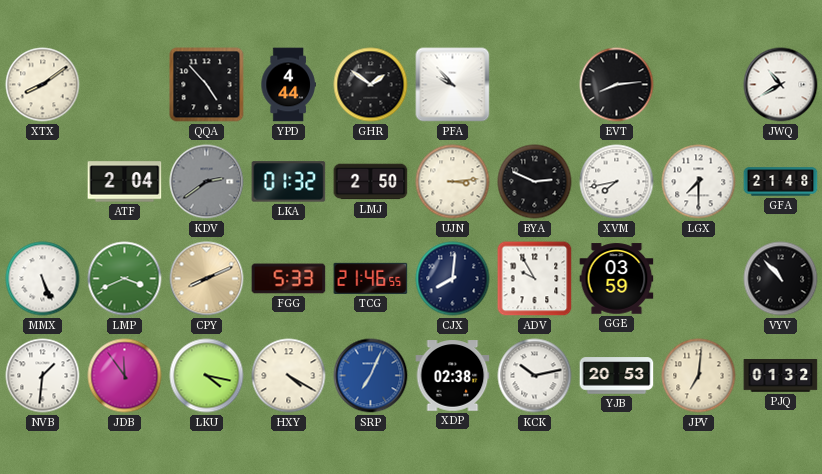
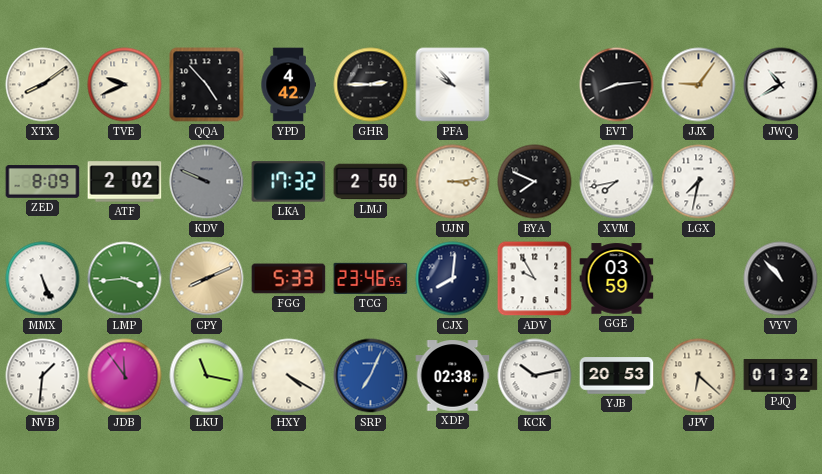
TVE: none -> 9:41 (125, 85)
YPD: 4:44 -> 4:42 (288, 85)
GHR: 1:51 -> 2:45 (371, 85)
JJX: none -> 9:06 (699, 85)
ZED: none -> 8:09 (43, 182)
ATF: 2:04 -> 2:02 (125, 182)
KDV: 2:39 -> 9:49 (207, 182)
LKA: 01:32 -> 17:32 (289, 182)
BYA: 2:49 -> 7:49 (535, 182)
LGX: 7:30 -> 7:32 (699, 182)
GFA: 21:48 -> none (781, 182)
LMP: 3:41 -> 3:44 (125, 279)
TCG: 21:46 -> 23:46 (371, 278)
LKU: 4:17 -> 11:17 (207, 376)
JPV: 7:01 -> 6:22 (699, 376)
